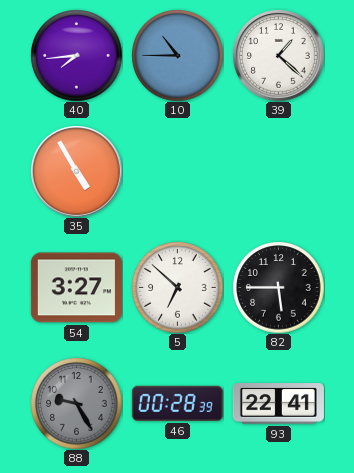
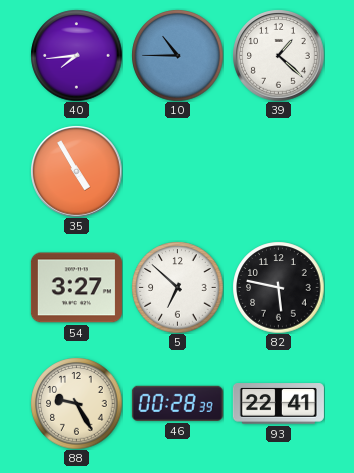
82: 5:45 -> 5:47 (278, 287)
88 dial: grey -> cream (76, 403)
